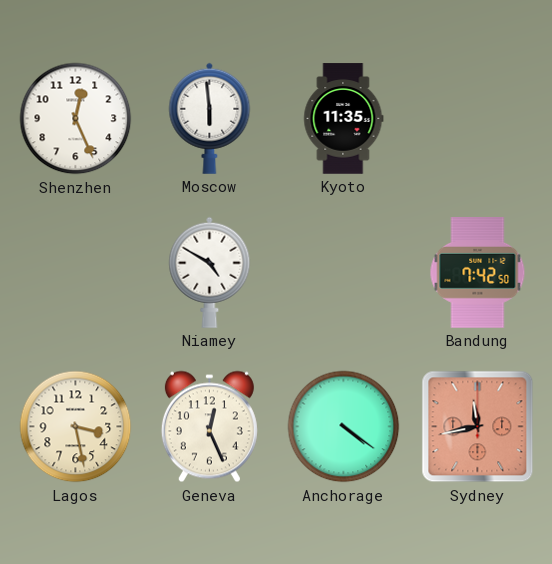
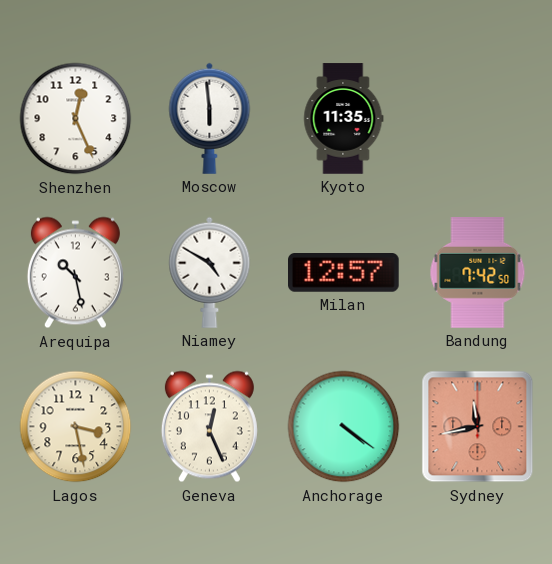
Arequipa: none -> 10:28 (75, 273)
Milan: none -> 12:57 (344, 273)
